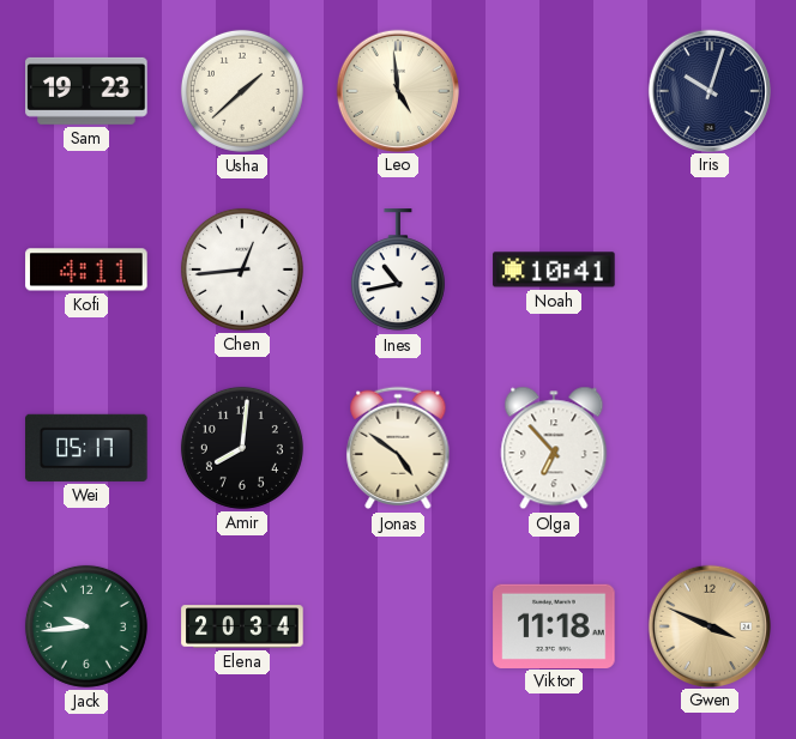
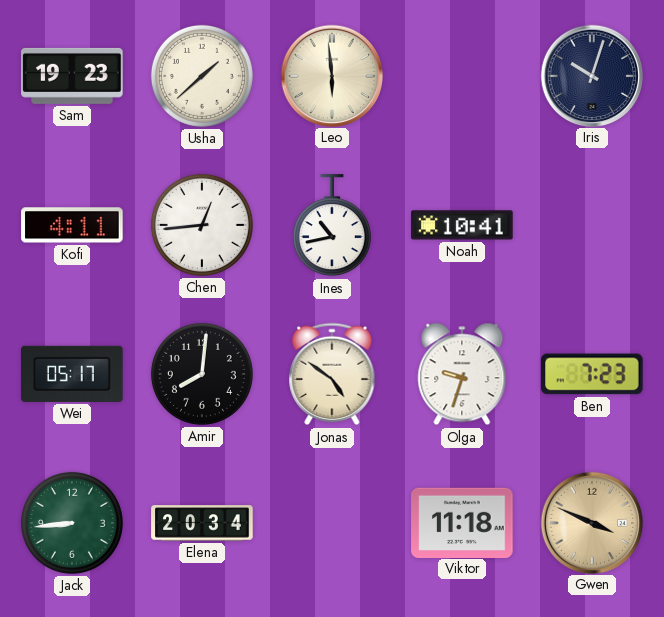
Leo: 4:59 -> 5:59 (331, 75)
Olga: 6:53 -> 9:33 (462, 374)
Ben: none -> 7:23 (592, 374)
Jack: 9:44 -> 8:44 (72, 523)
